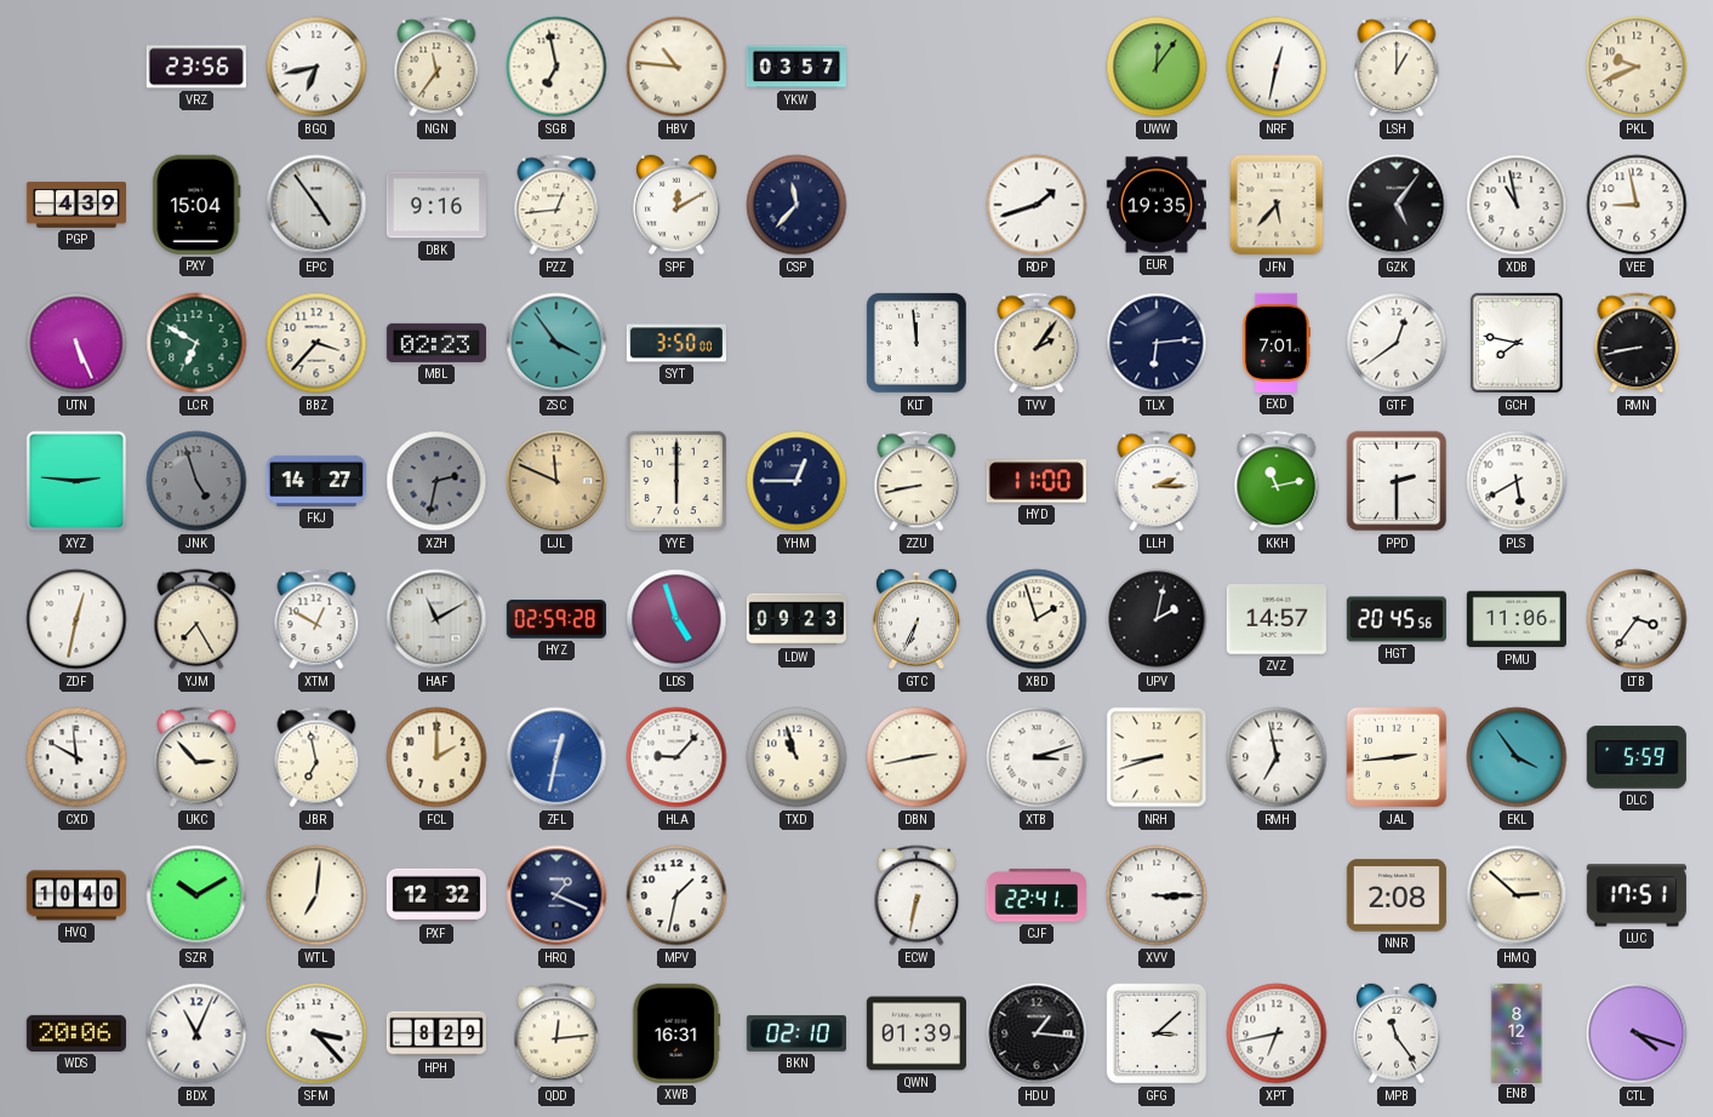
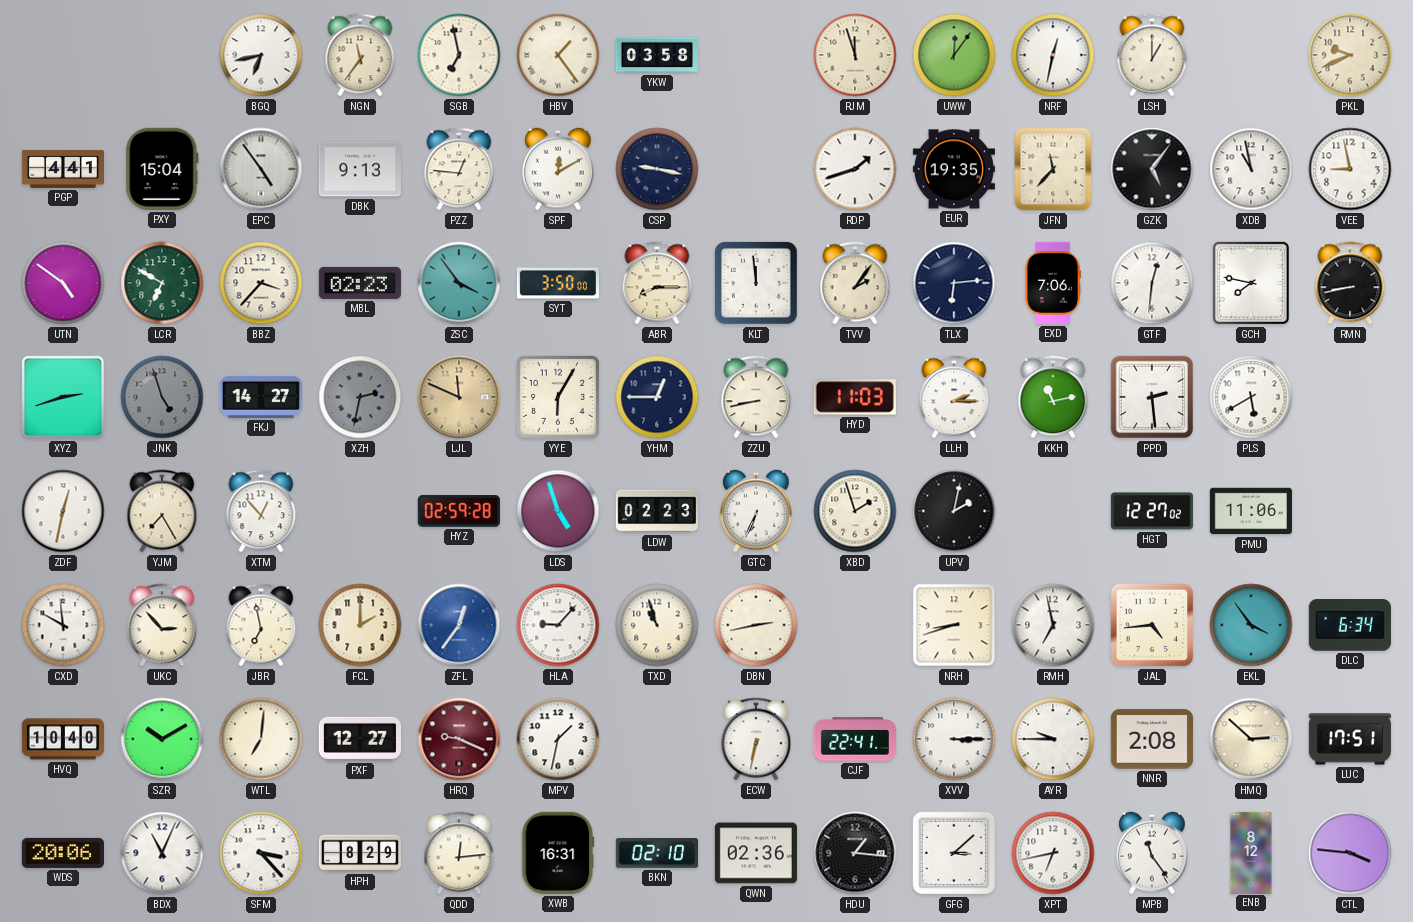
VRZ: 23:56 -> none (196, 67)
HBV: 10:46 -> 1:24 (558, 55)
YKW: 03:57 -> 03:58 (656, 55)
RJM: none -> 11:57 (855, 55)
PGP: 4:39 -> 4:41 (62, 169)
DBK: 9:16 -> 9:13 (360, 169)
PZZ: 12:44 -> 12:46 (459, 169)
CSP: 11:37 -> 9:17 (657, 169)
JFN: 5:37 -> 11:37 (1053, 169)
UTN: 5:26 -> 4:51 (63, 283)
ABR: none -> 8:15 (657, 283)
EXD: 7:01 -> 7:06 (1053, 283)
GTF: 12:39 -> 12:31 (1152, 283)
XYZ: 2:46 -> 2:42 (63, 397)
YYE: 6:00 -> 6:05 (558, 397)
HYD: 11:00 -> 11:03 (855, 397)
PPD: 2:30 -> 2:29 (1152, 397)
XTM: 12:50 -> 12:53 (261, 511)
HAF: 11:10 -> none (436, 619)
LDW: 09:23 -> 02:23 (657, 511)
ZVZ: 14:57 -> none (1277, 619)
HGT: 20:45 -> 12:27 (1152, 511)
LTB: 3:36 -> none (1637, 619)
ZFL: 12:32 -> 12:36 (459, 625)
XTB: 3:12 -> none (1037, 757)
JAL: 2:44 -> 4:44 (1152, 625)
DLC: 5:59 -> 6:34 (1350, 625)
PXF: 12:32 -> 12:27 (360, 739)
HRQ: 1:19 -> 9:19 (459, 739)
HRQ dial: navy -> burgundy (459, 739)
AYR: none -> 9:45 (1053, 739)
QWN: 01:39 -> 02:36 (756, 853)
CTL: 4:18 -> 3:46 (1350, 853)
